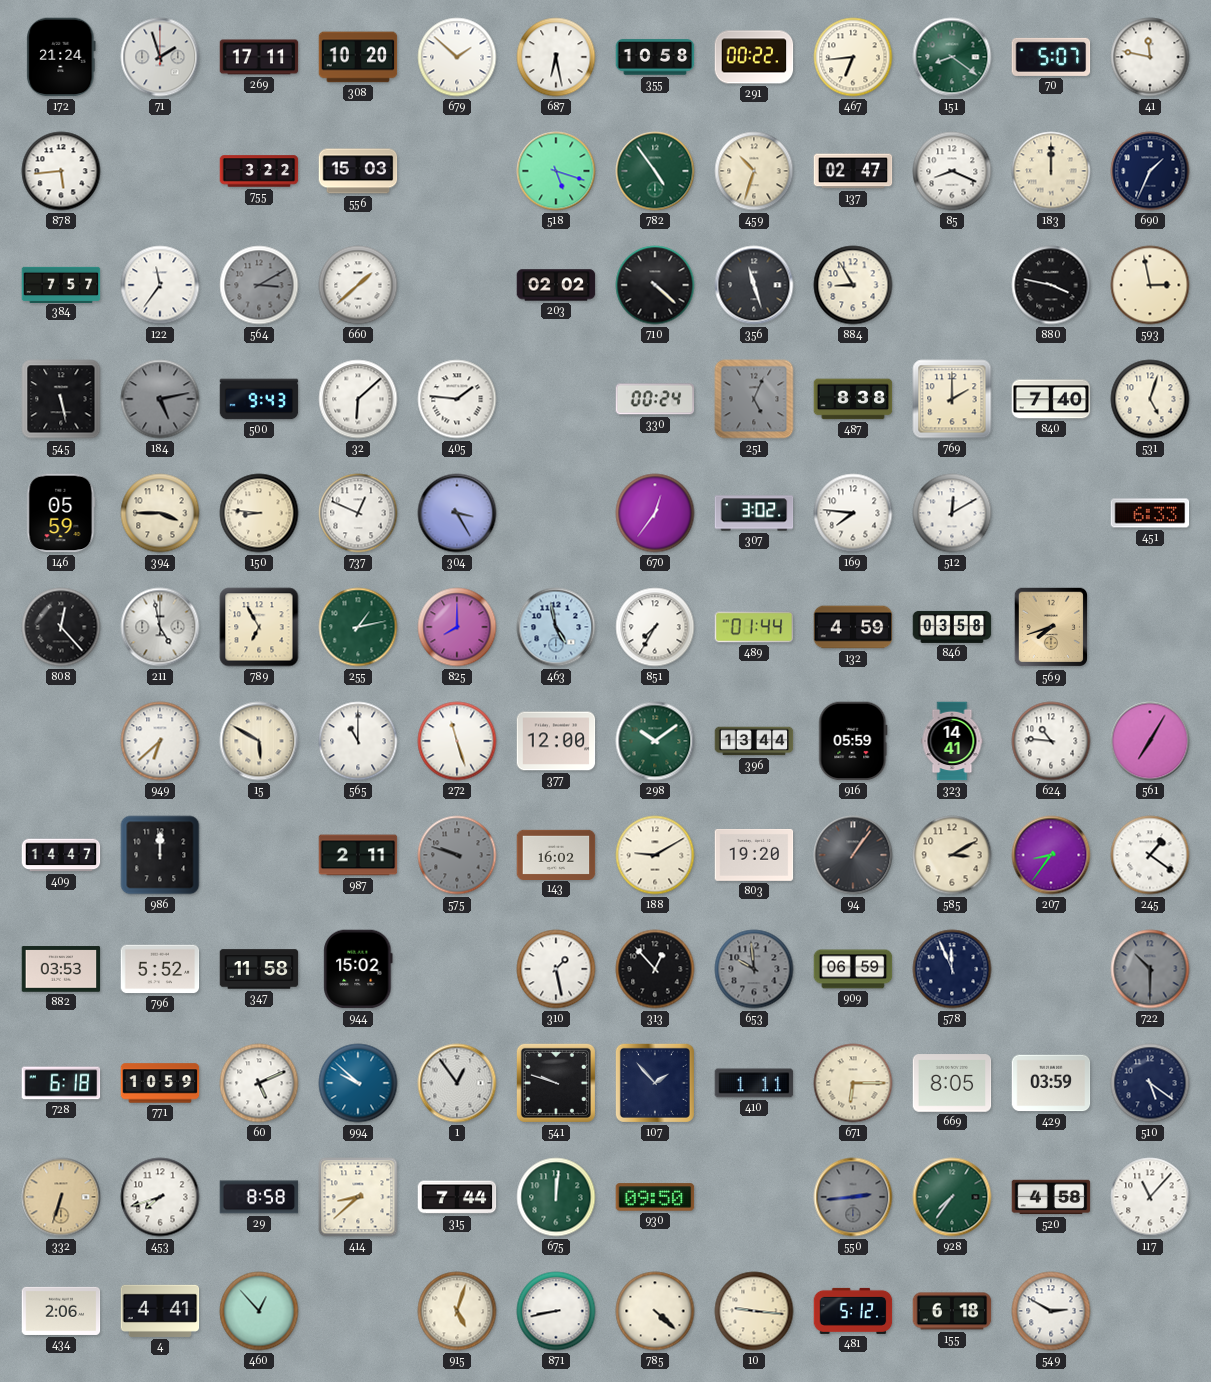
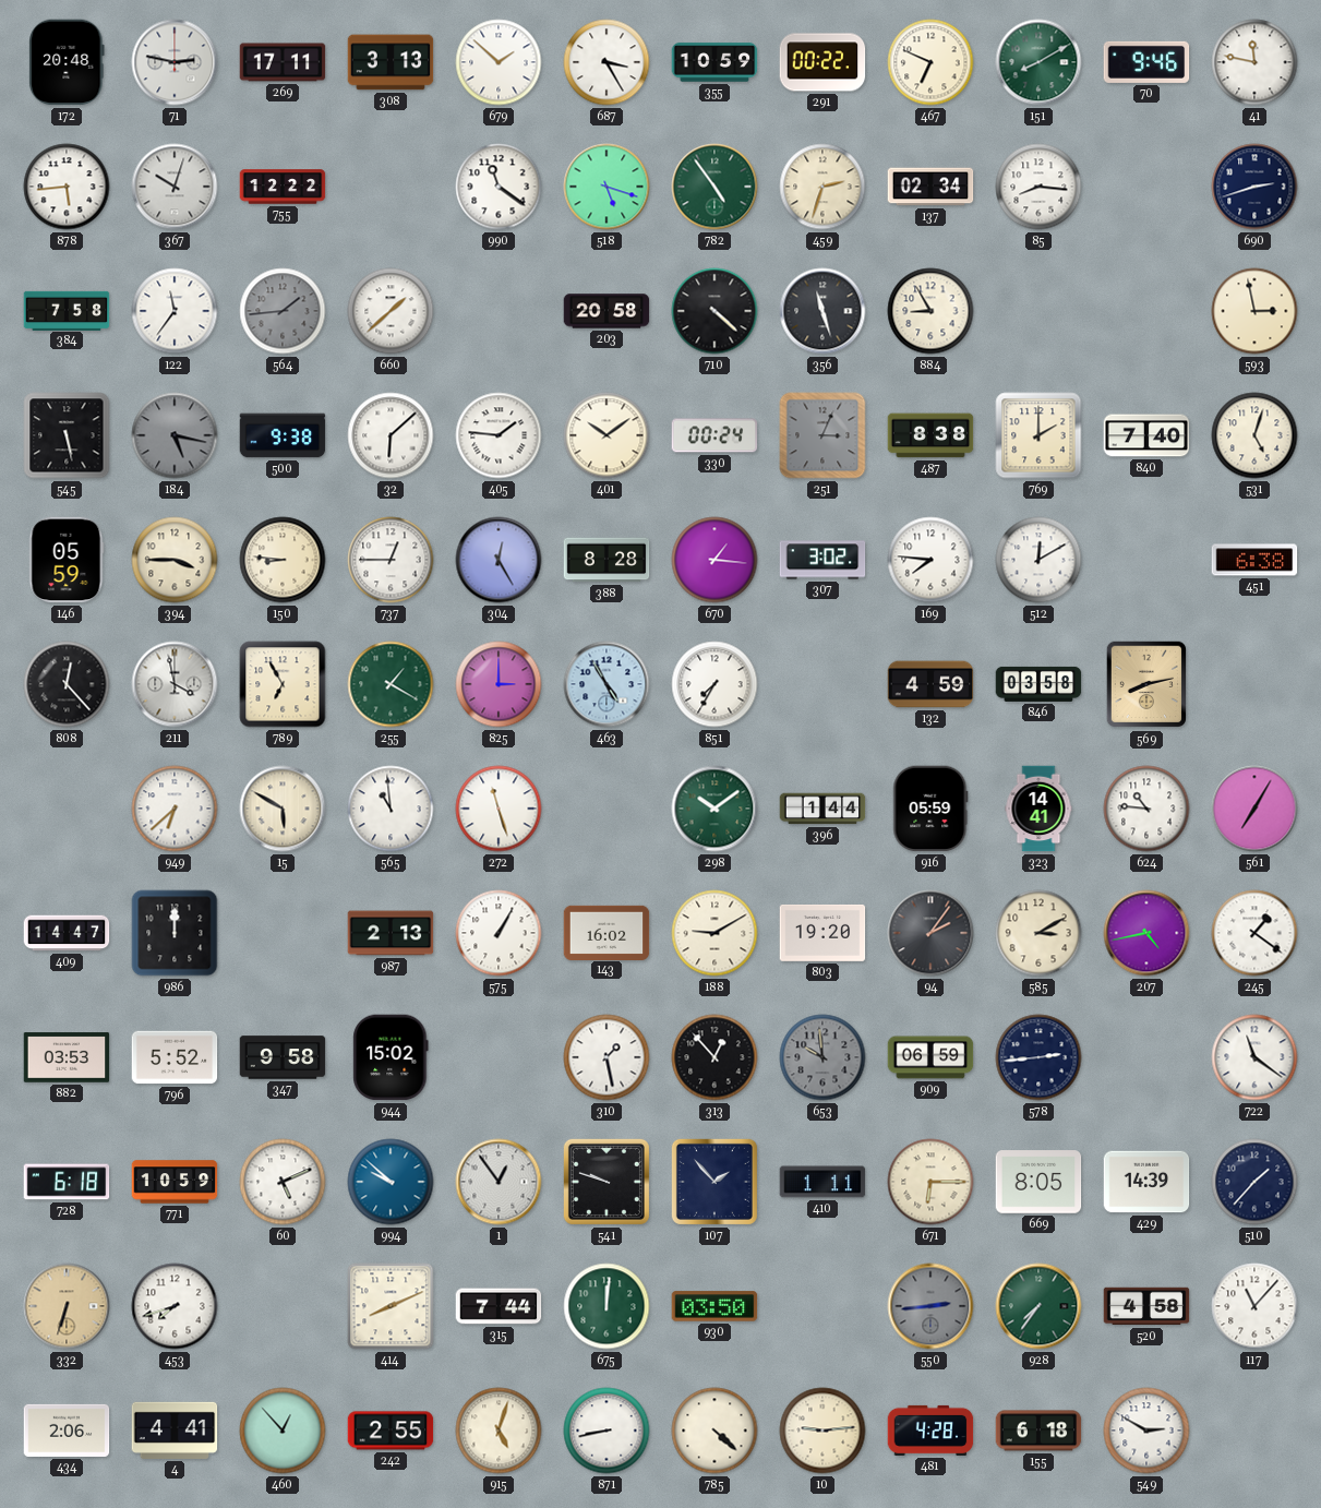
172: 21:24 -> 20:48 (67, 62)
71: 1:57 -> 2:47 (175, 62)
308: 10:20 -> 3:13 (391, 62)
687: 6:28 -> 3:25 (607, 62)
355: 10:58 -> 10:59 (714, 62)
467: 6:44 -> 6:49 (930, 62)
151: 8:21 -> 8:10 (1038, 62)
70: 5:07 -> 9:46 (1146, 62)
367: none -> 10:03 (175, 187)
755: 3:22 -> 12:22 (283, 187)
556: 15:03 -> none (358, 171)
990: none -> 11:21 (499, 187)
459: 10:33 -> 2:33 (822, 187)
137: 02:47 -> 02:34 (930, 187)
85: 8:19 -> 8:16 (1038, 187)
183: 12:00 -> none (1051, 171)
690: 1:34 -> 2:42 (1254, 187)
384: 7:57 -> 7:58 (67, 310)
564: 3:10 -> 1:44 (283, 311)
203: 02:02 -> 20:58 (607, 311)
880: 3:47 -> none (1051, 285)
184: 5:13 -> 5:17 (175, 435)
500: 9:43 -> 9:38 (283, 435)
401: none -> 10:09 (607, 435)
251: 5:04 -> 3:04 (822, 435)
737: 12:49 -> 12:45 (391, 560)
304: 3:25 -> 12:25 (499, 560)
388: none -> 8:28 (607, 560)
670: 12:36 -> 1:16 (714, 560)
451: 6:33 -> 6:38 (1254, 560)
211: 4:58 -> 3:58 (175, 684)
255: 1:13 -> 1:20 (391, 684)
825: 8:00 -> 3:00 (499, 684)
463: 4:58 -> 4:55 (607, 684)
489: 01:44 -> none (754, 627)
569: 7:42 -> 8:13 (1146, 684)
565: 11:00 -> 10:59 (391, 809)
377: 12:00 -> none (556, 741)
396: 13:44 -> 1:44 (822, 809)
987: 2:11 -> 2:13 (391, 933)
575: 9:48 -> 1:05 (499, 933)
575 dial: grey -> white (499, 933)
94: 1:06 -> 2:06 (930, 933)
207: 8:36 -> 4:43 (1146, 933)
347: 11:58 -> 9:58 (283, 1057)
578: 11:56 -> 2:44 (1038, 1057)
722: 10:30 -> 11:21 (1254, 1057)
722 dial: grey -> white (1254, 1057)
429: 03:59 -> 14:39 (1146, 1182)
510: 5:21 -> 1:37 (1254, 1182)
29: 8:58 -> none (259, 1197)
414: 8:38 -> 8:11 (391, 1306)
930: 09:50 -> 03:50 (714, 1306)
242: none -> 2:55 (391, 1431)
10: 9:16 -> 9:14 (822, 1431)
481: 5:12 -> 4:28 (930, 1431)
